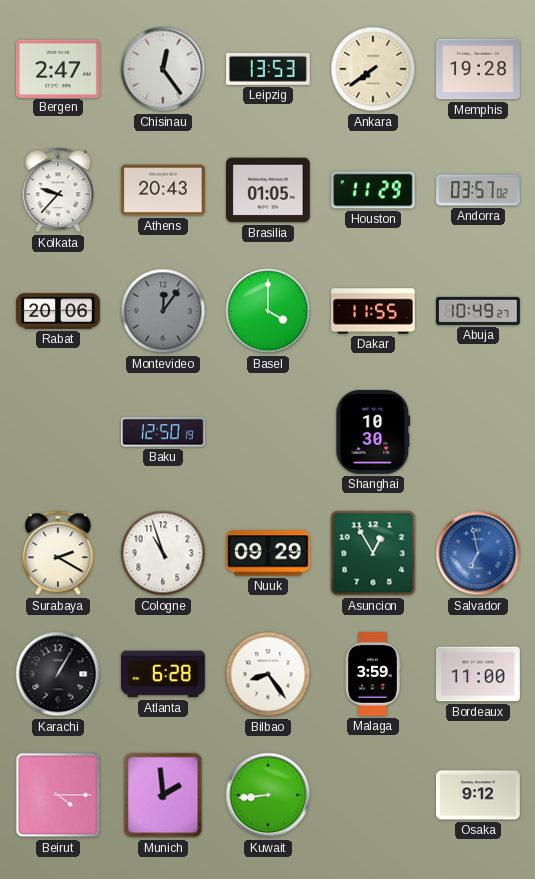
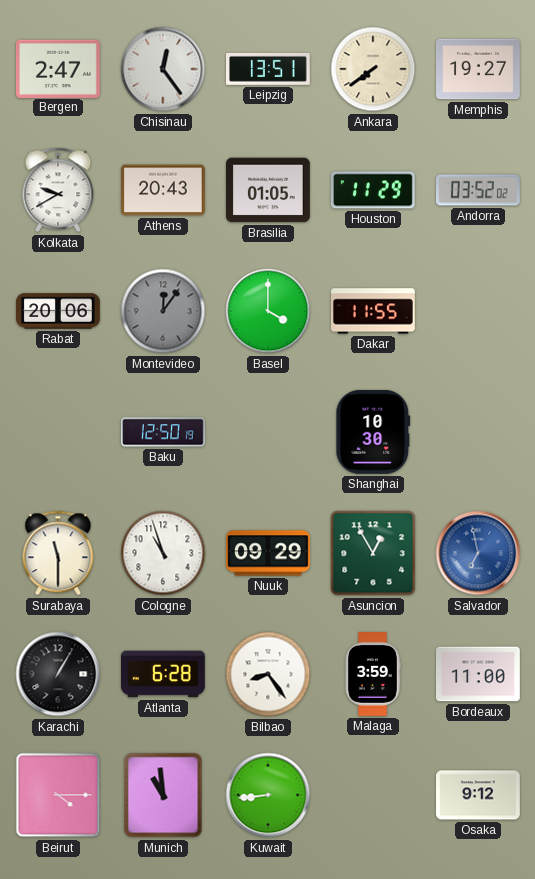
Leipzig: 13:53 -> 13:51 (269, 69)
Memphis: 19:28 -> 19:27 (479, 69)
Kolkata: 9:37 -> 9:40 (58, 190)
Andorra: 03:57 -> 03:52 (479, 190)
Abuja: 10:49 -> none (479, 311)
Surabaya: 2:20 -> 11:30 (58, 553)
Munich: 1:59 -> 10:59 (163, 795)
